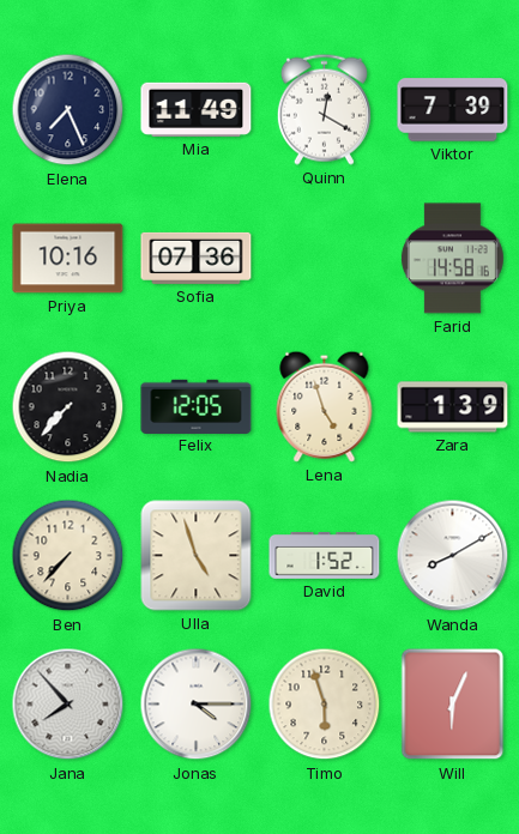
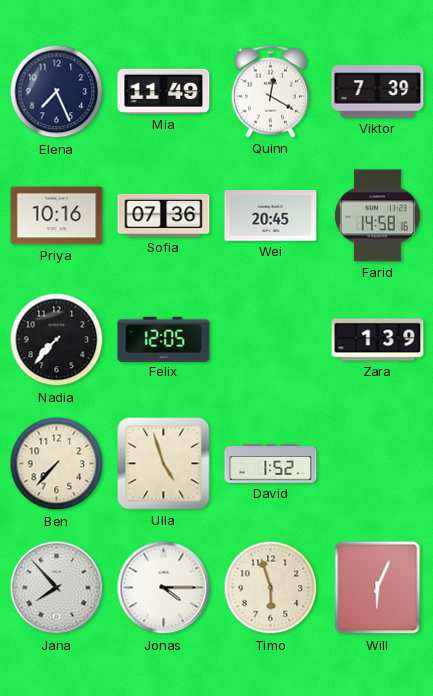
Wei: none -> 20:45 (271, 216)
Lena: 4:57 -> none (325, 406)
Wanda: 8:10 -> none (453, 556)
